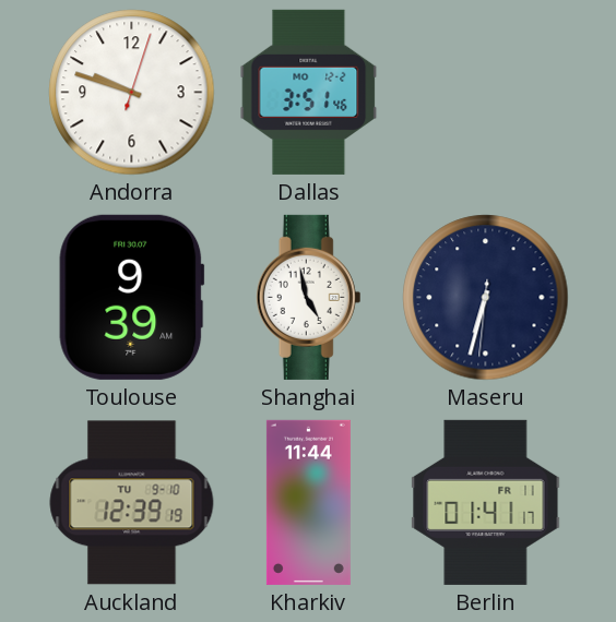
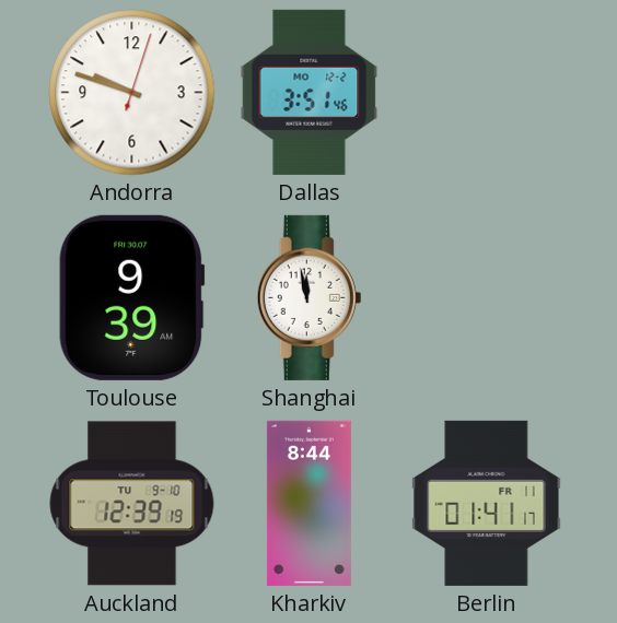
Shanghai: 4:58 -> 11:58 (310, 297)
Maseru: 6:32 -> none (486, 298)
Kharkiv: 11:44 -> 8:44 (308, 503)
